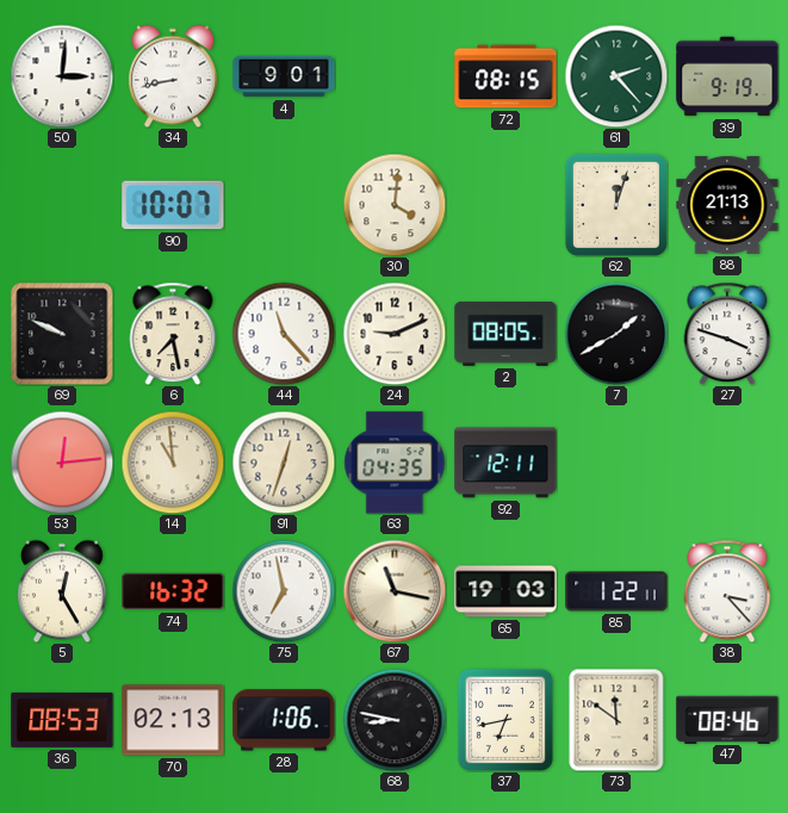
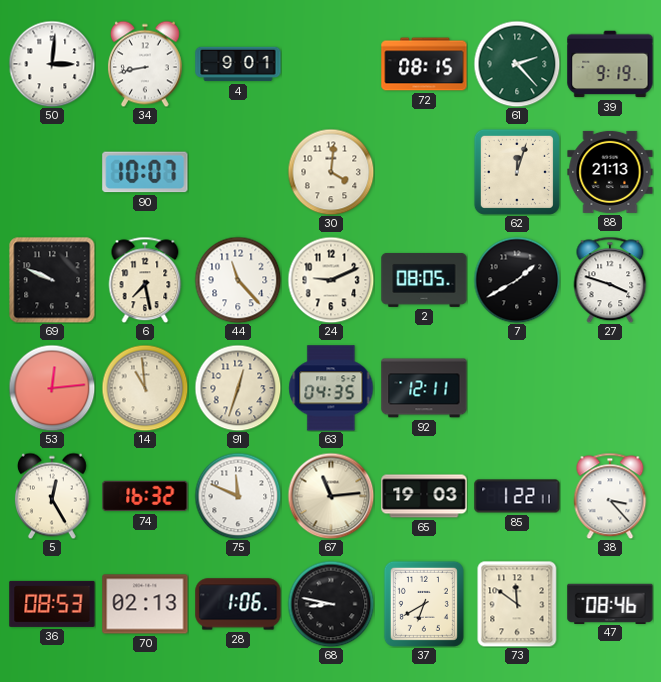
75: 6:58 -> 11:49 (238, 496)
67: 11:17 -> 11:14 (331, 496)
37: 6:43 -> 6:40 (424, 604)
